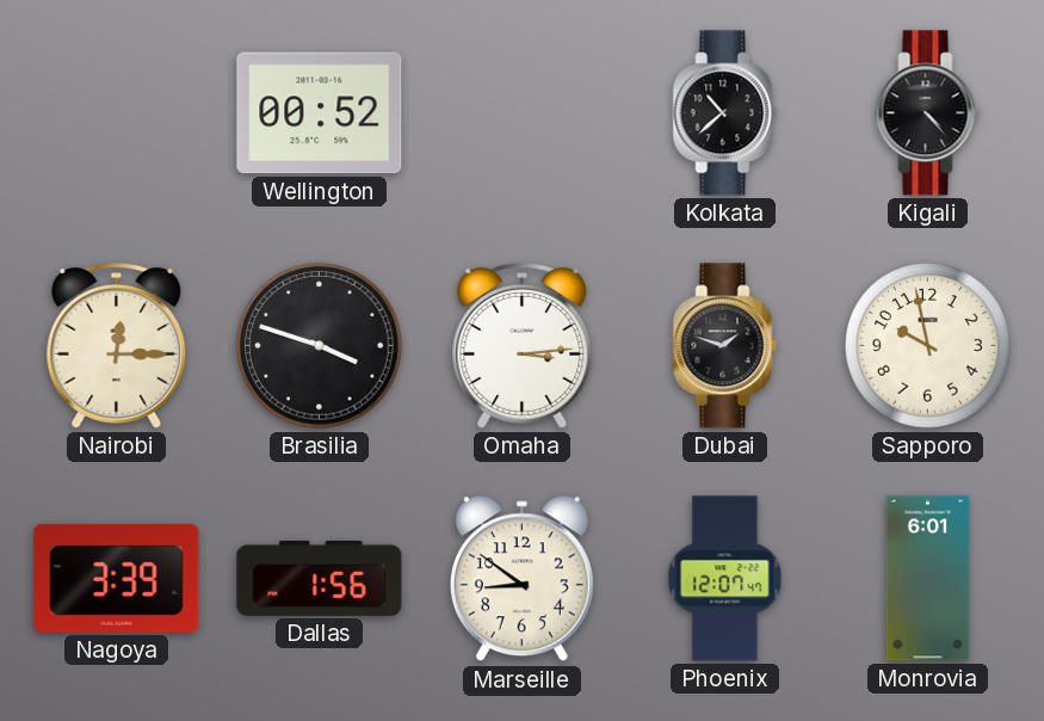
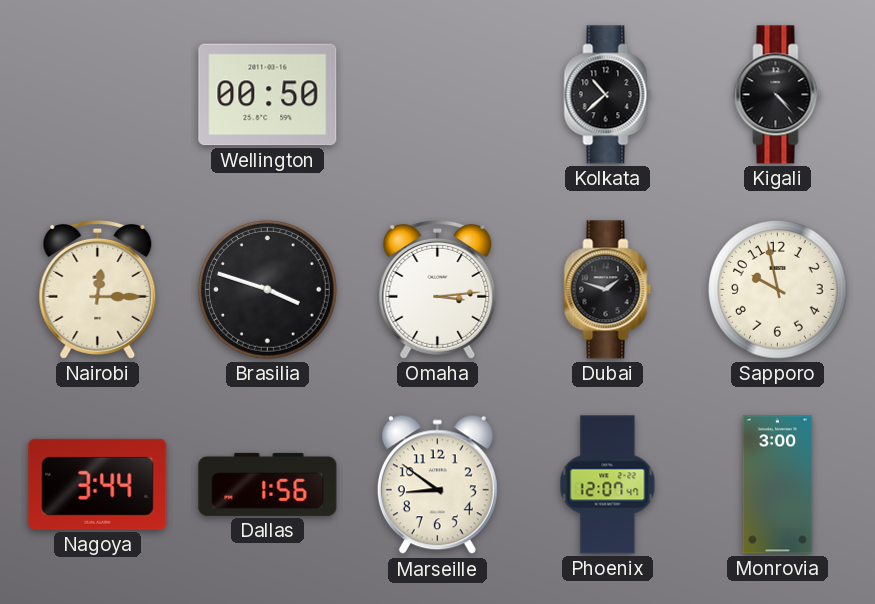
Wellington: 00:52 -> 00:50 (268, 95)
Nagoya: 3:39 -> 3:44 (98, 484)
Monrovia: 6:01 -> 3:00 (778, 485)
